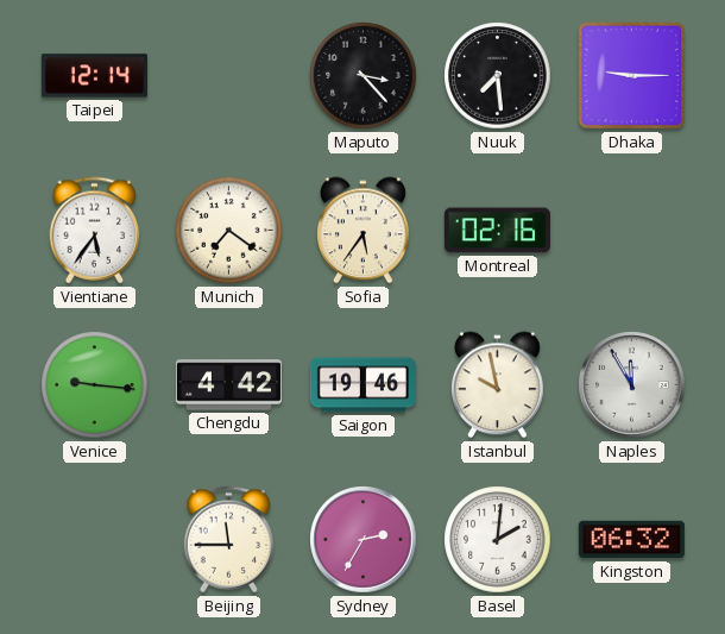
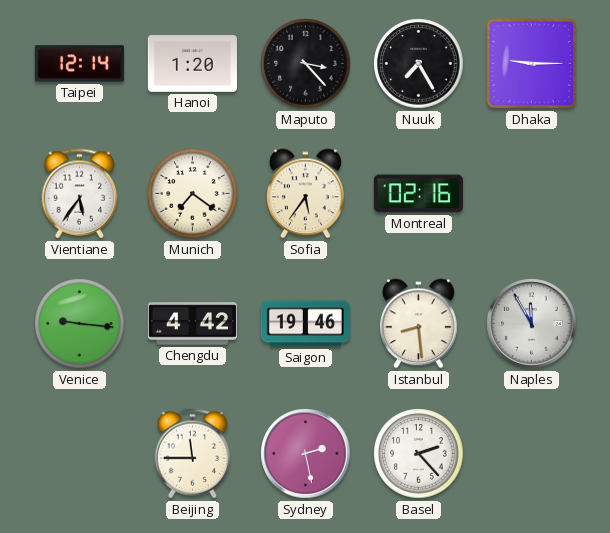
Hanoi: none -> 1:20 (192, 64)
Nuuk: 7:29 -> 7:25 (419, 64)
Istanbul: 9:58 -> 8:29 (419, 324)
Sydney: 2:35 -> 2:28 (306, 454)
Basel: 2:01 -> 2:23 (419, 454)
Kingston: 06:32 -> none (631, 540)
